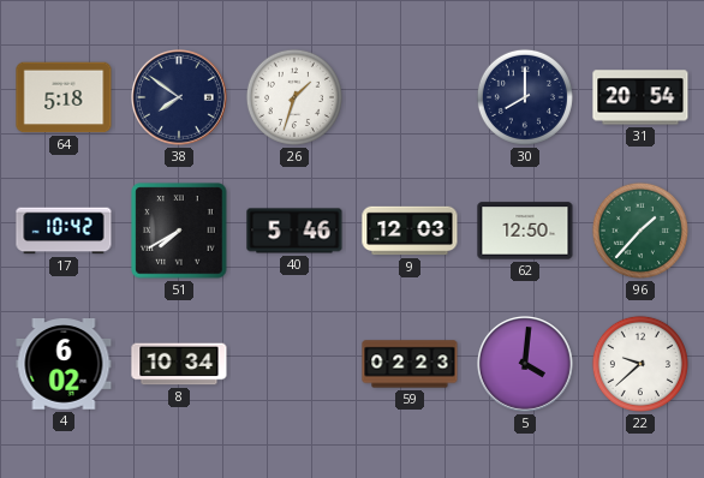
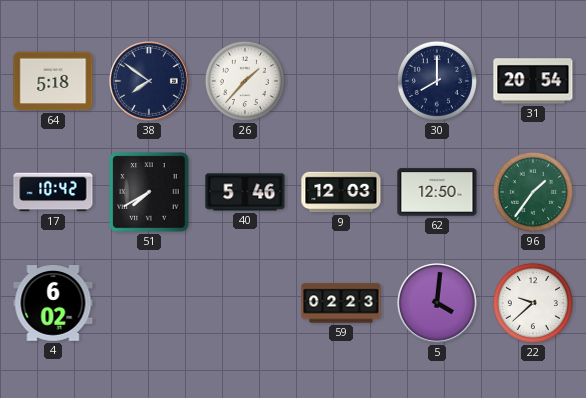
26: 1:33 -> 1:37 (245, 81)
96: 1:37 -> 1:36 (533, 192)
8: 10:34 -> none (179, 364)
